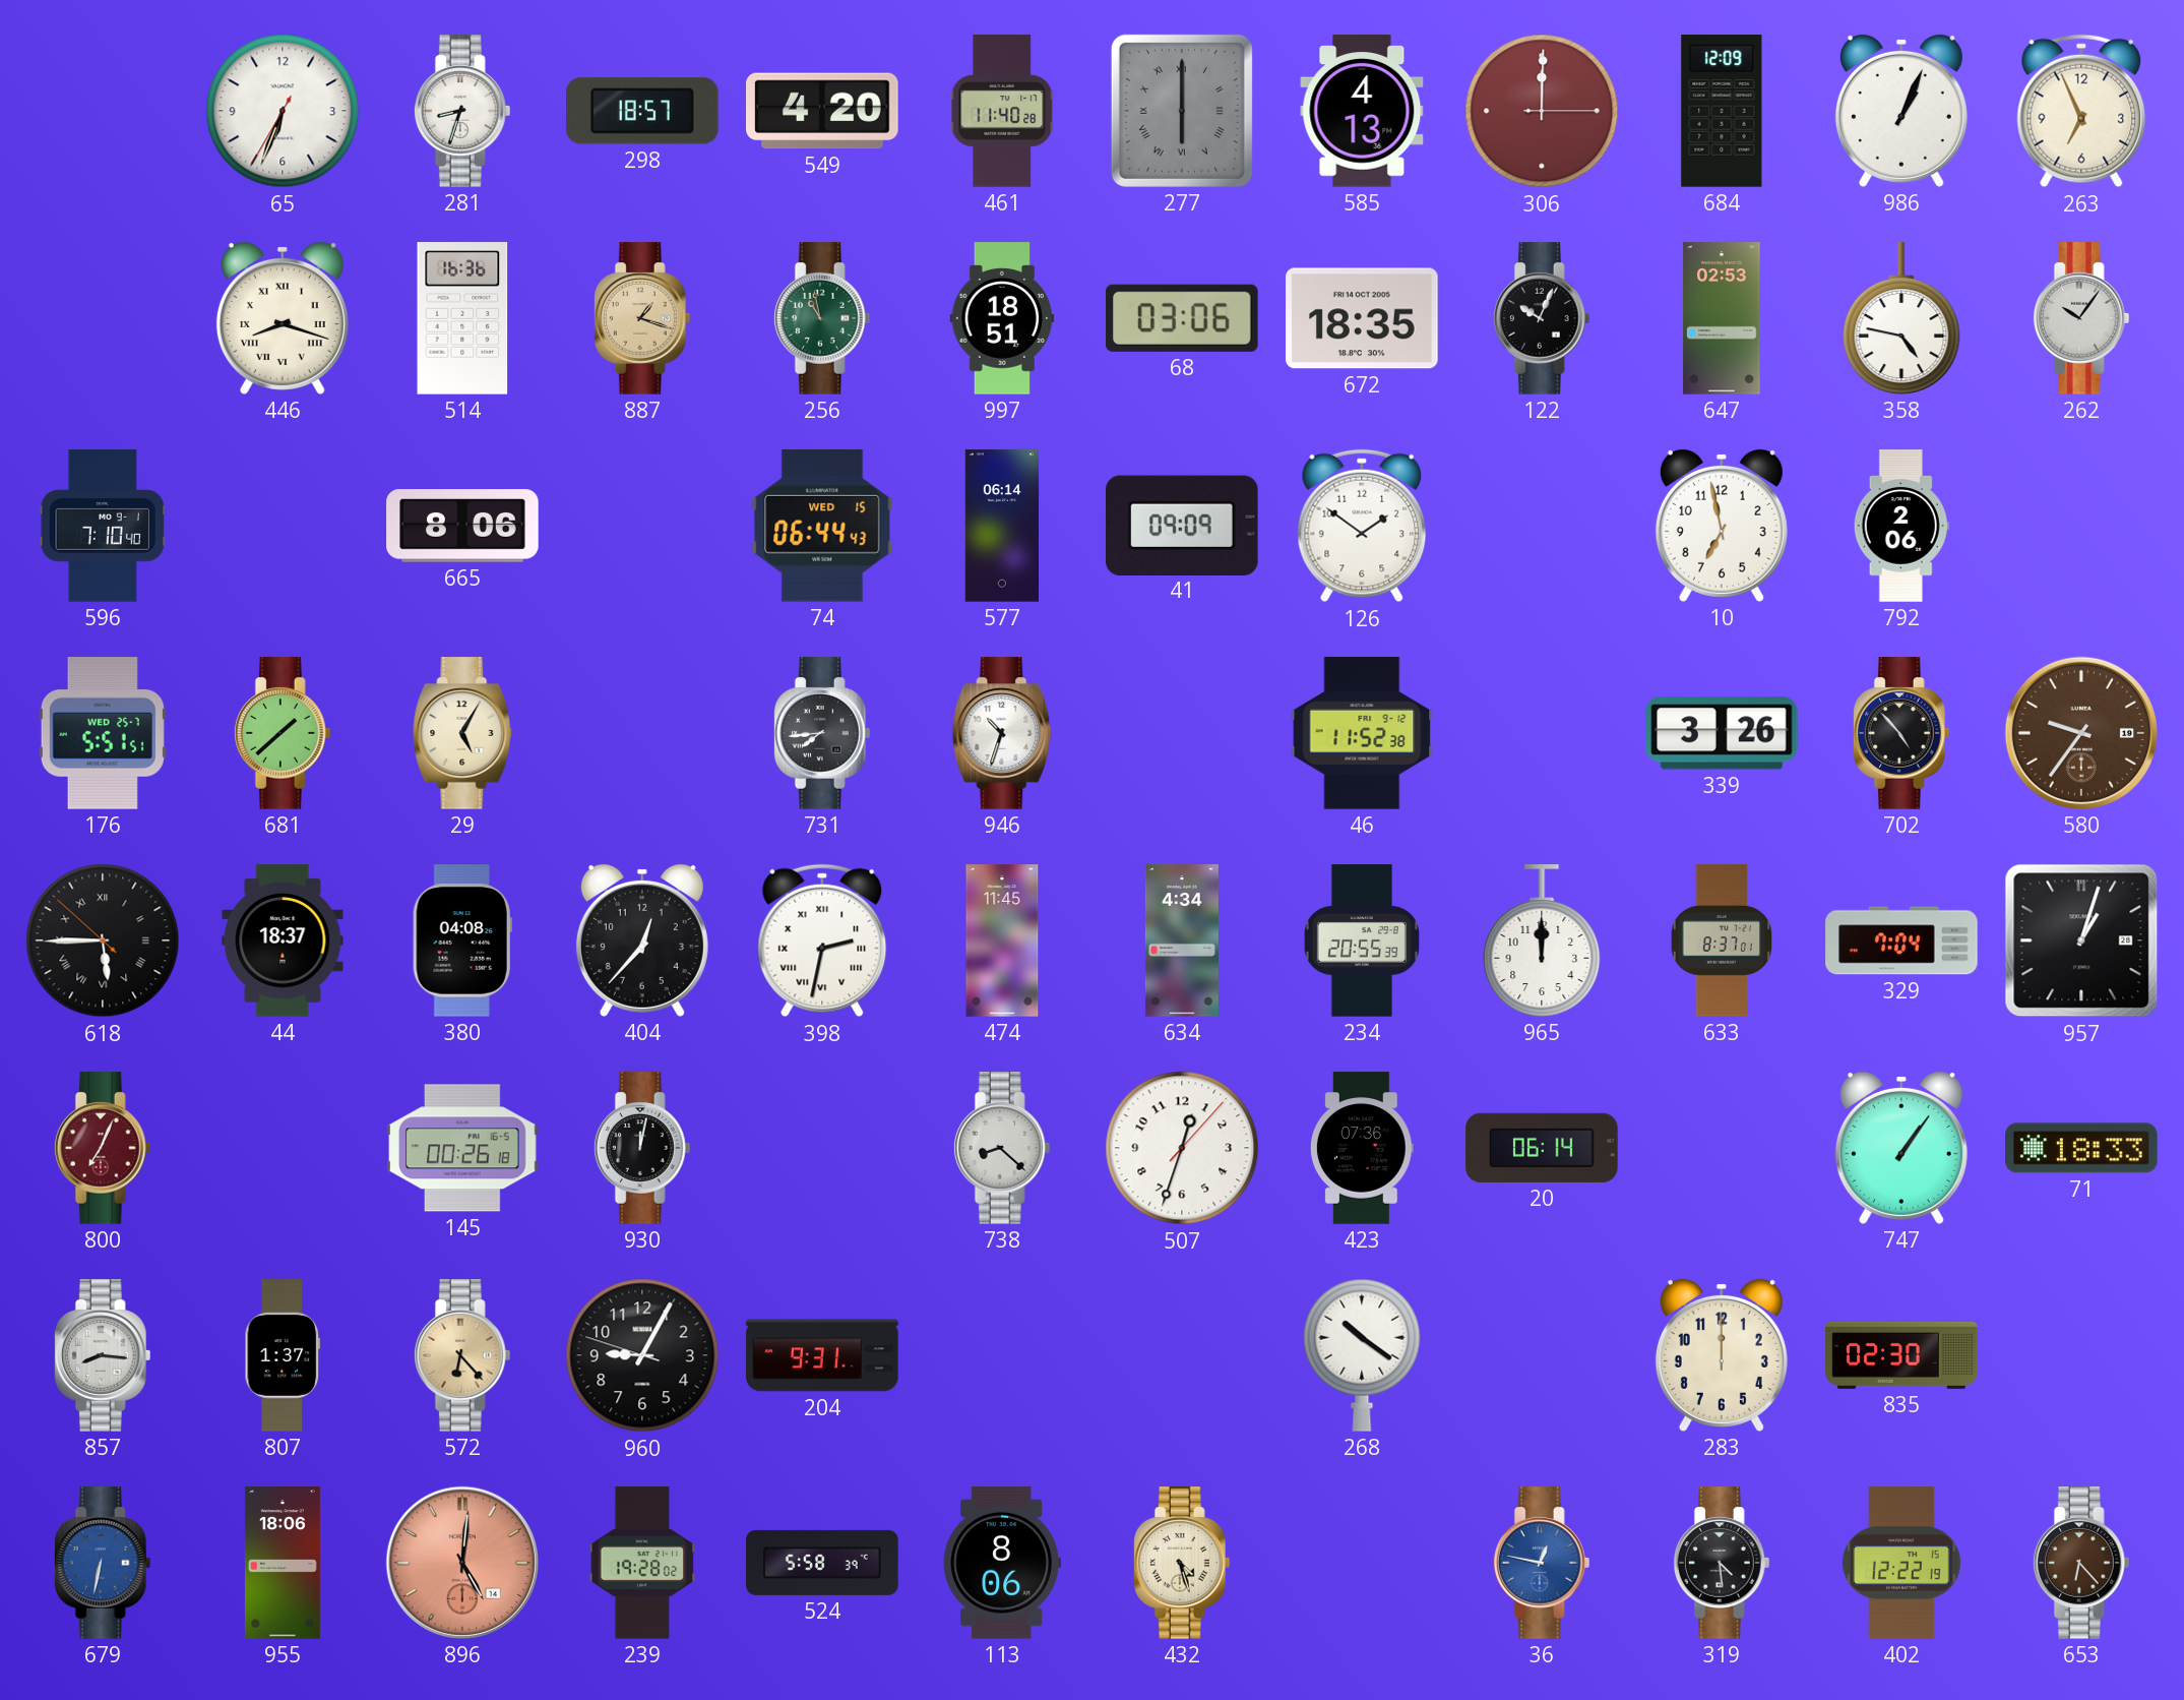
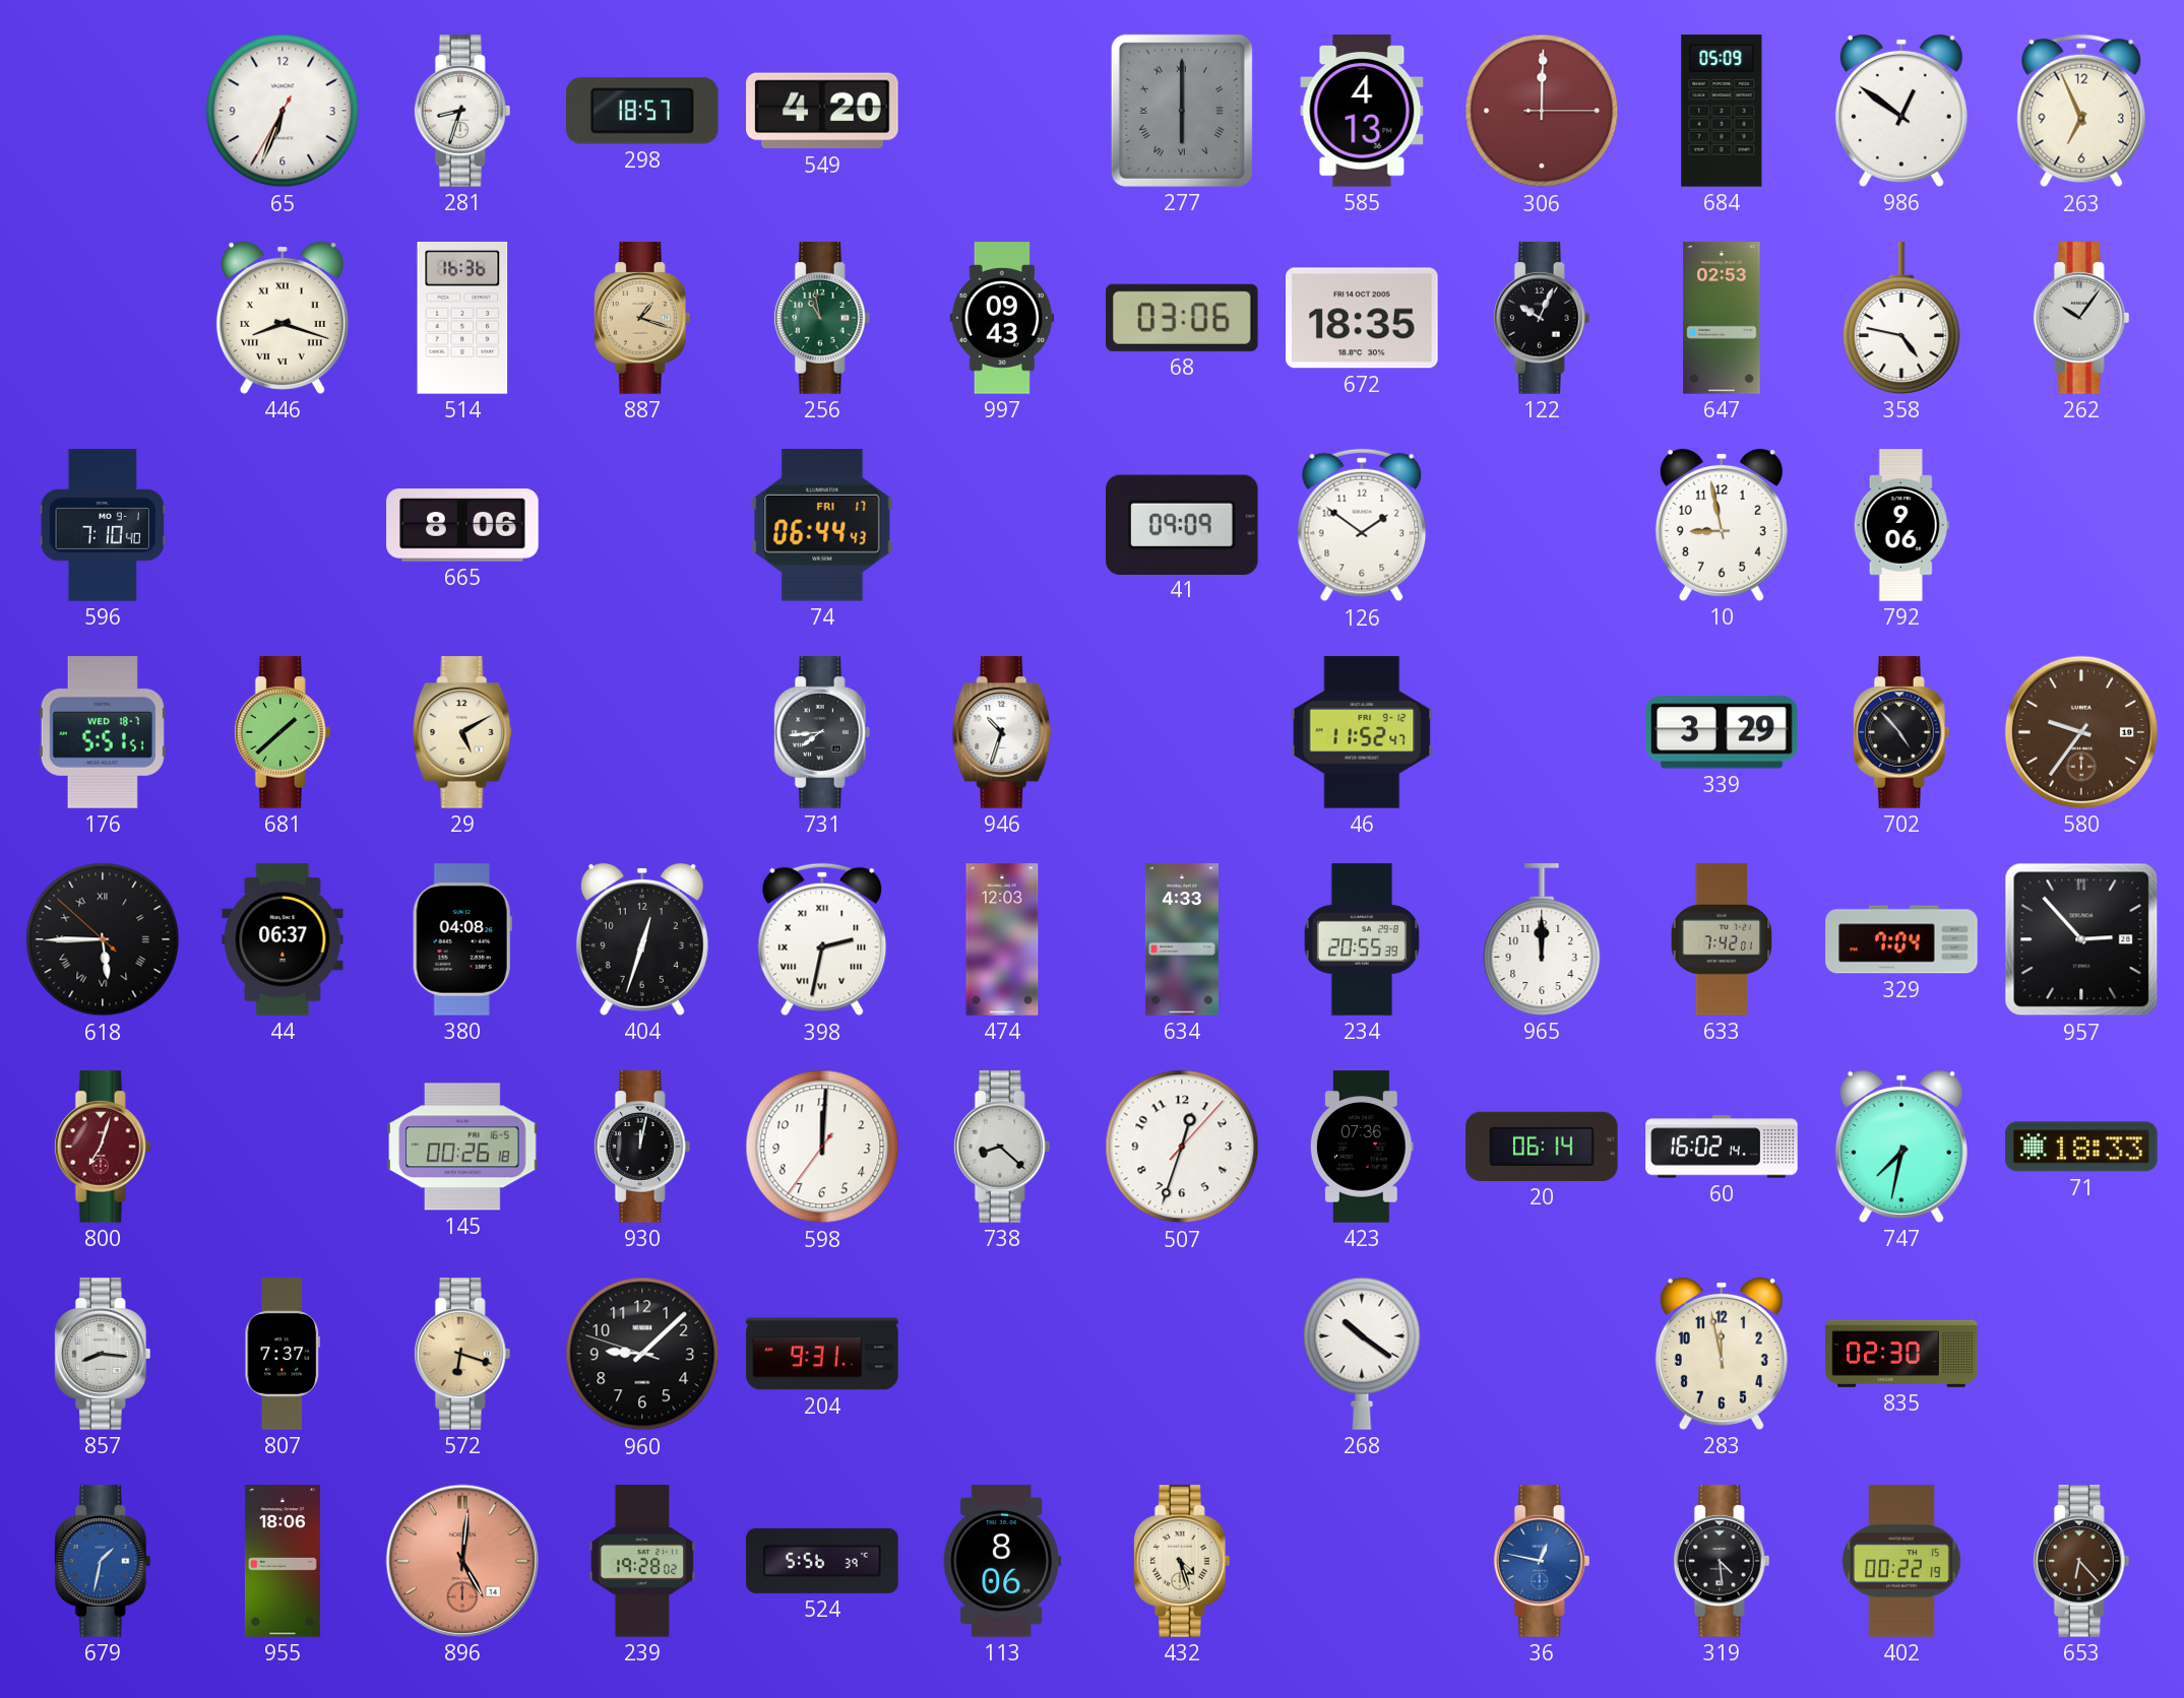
461: 11:40 -> none (1002, 111)
684: 12:09 -> 05:09 (1722, 111)
986: 1:04 -> 12:51 (1901, 111)
997: 18:51 -> 09:43 (1002, 318)
74 date: WED 15 -> FRI 17 (822, 526)
577: 06:14 -> none (1002, 526)
10: 6:58 -> 8:58 (1722, 525)
792: 2:06 -> 9:06 (1901, 525)
176 date: WED 25-7 -> WED 18-7 (103, 732)
29: 5:05 -> 5:10 (462, 732)
46: 11:52:38 -> 11:52:47 (1362, 732)
339: 3:26 -> 3:29 (1722, 732)
44: 18:37 -> 06:37 (283, 939)
404: 12:37 -> 12:33 (642, 939)
474: 11:45 -> 12:03 (1002, 939)
634: 4:34 -> 4:33 (1182, 939)
633: 8:37 -> 7:42 (1721, 939)
957: 1:03 -> 2:53 (2081, 939)
800: 7:04 -> 7:03 (103, 1147)
598: none -> 12:00 (822, 1147)
60: none -> 16:02 (1722, 1147)
747: 1:06 -> 7:32 (1901, 1147)
807: 1:37 -> 7:37 (283, 1354)
572: 6:23 -> 6:18 (462, 1354)
960: 9:04 -> 9:07 (642, 1354)
283: 12:00 -> 11:58 (1722, 1354)
679: 6:32 -> 1:32 (103, 1561)
524: 5:58 -> 5:56 (822, 1561)
402: 12:22 -> 00:22 (1901, 1561)
